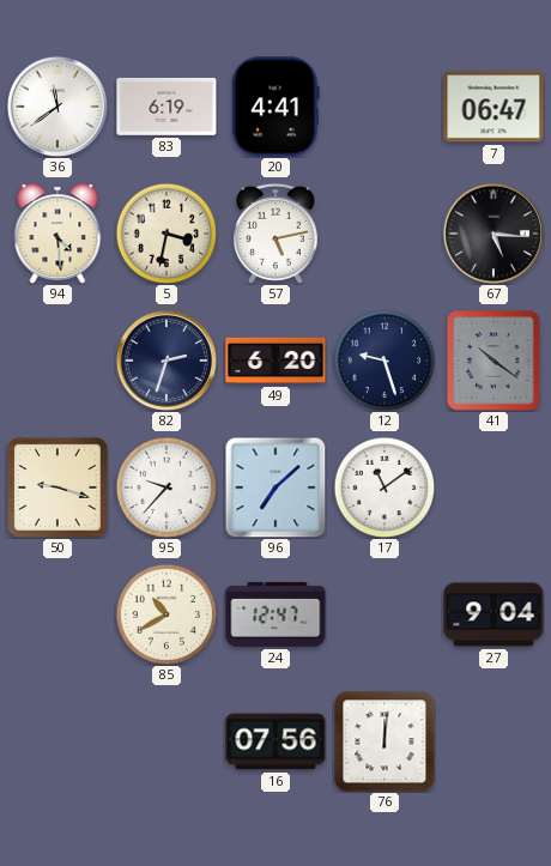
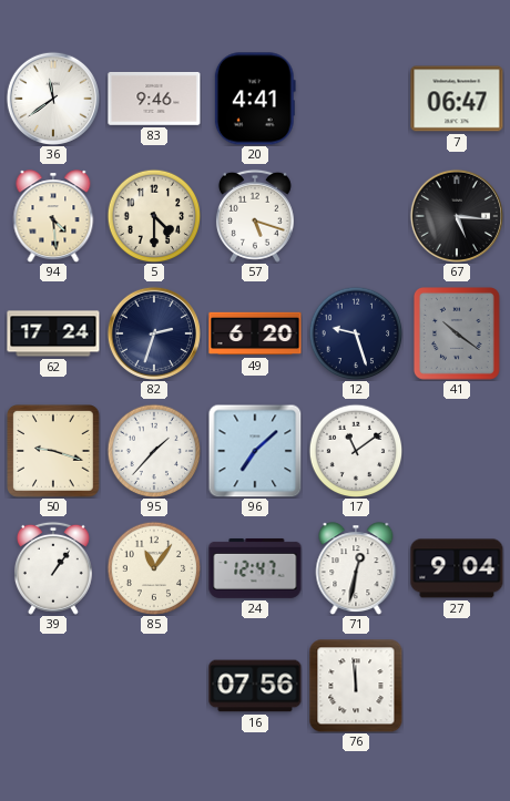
83: 6:19 -> 9:46 (154, 99)
5: 3:32 -> 4:30 (154, 216)
57: 5:13 -> 5:18 (255, 216)
62: none -> 17:24 (53, 333)
95: 9:37 -> 1:37 (154, 451)
39: none -> 1:06 (53, 568)
85: 10:40 -> 11:06 (154, 568)
71: none -> 12:32 (356, 568)
76: 12:01 -> 11:59 (356, 686)
